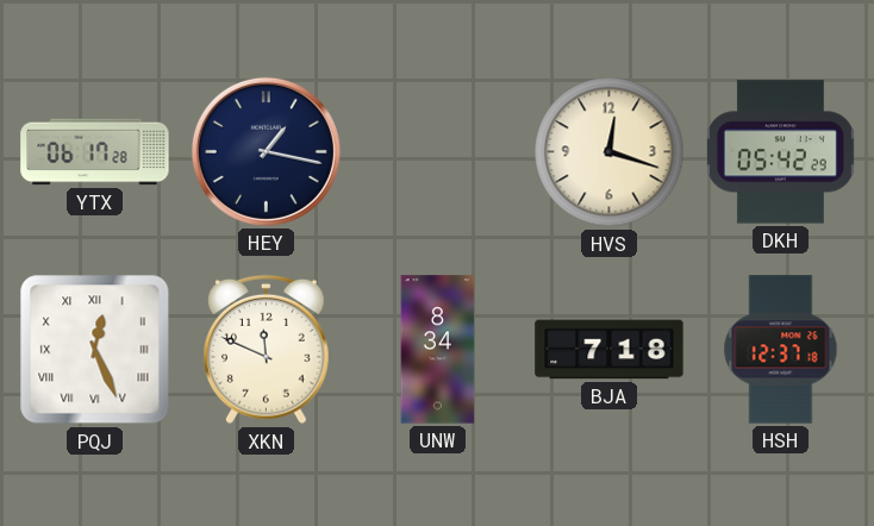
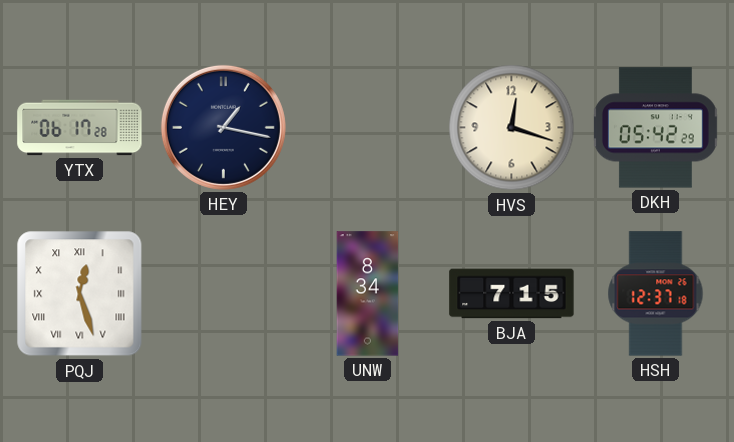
PQJ: 12:26 -> 12:27 (80, 294)
XKN: 11:49 -> none (267, 350)
BJA: 7:18 -> 7:15 (512, 294)
